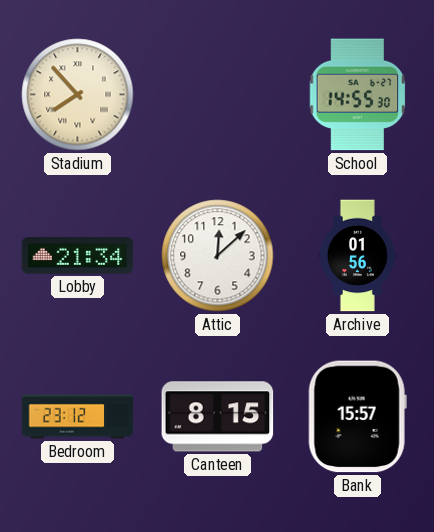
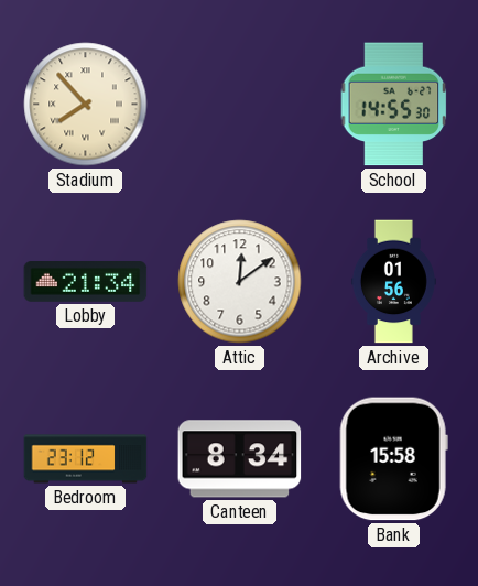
Attic: 12:08 -> 12:09 (240, 282)
Canteen: 8:15 -> 8:34 (240, 459)
Bank: 15:57 -> 15:58 (393, 459)
